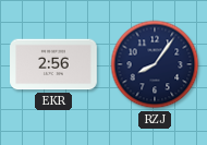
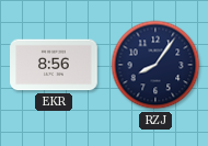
EKR: 2:56 -> 8:56 (54, 65)
